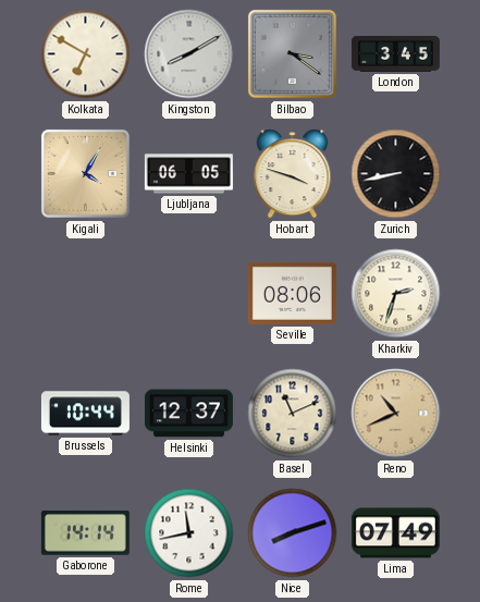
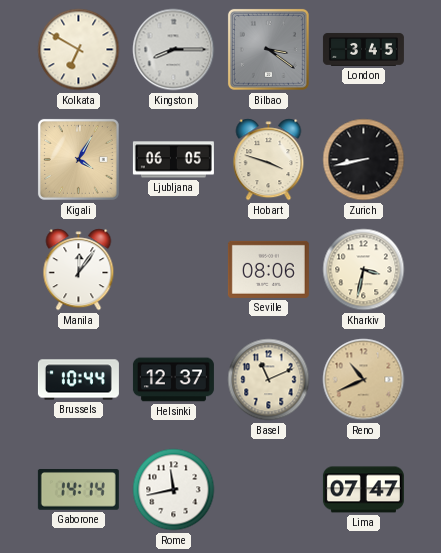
Kingston: 8:10 -> 8:15 (174, 50)
Manila: none -> 12:06 (79, 270)
Kharkiv: 2:33 -> 3:32 (364, 270)
Nice: 8:12 -> none (293, 533)
Lima: 07:49 -> 07:47 (363, 490)
